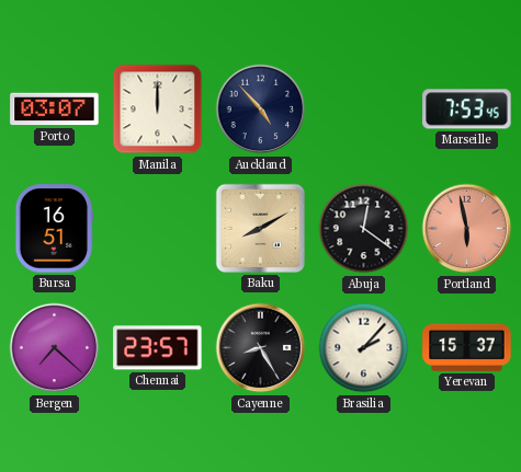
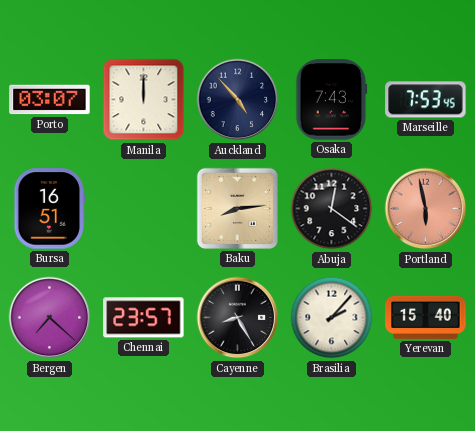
Osaka: none -> 7:43 (332, 100)
Baku: 8:10 -> 8:14 (237, 208)
Yerevan: 15:37 -> 15:40 (426, 317)
